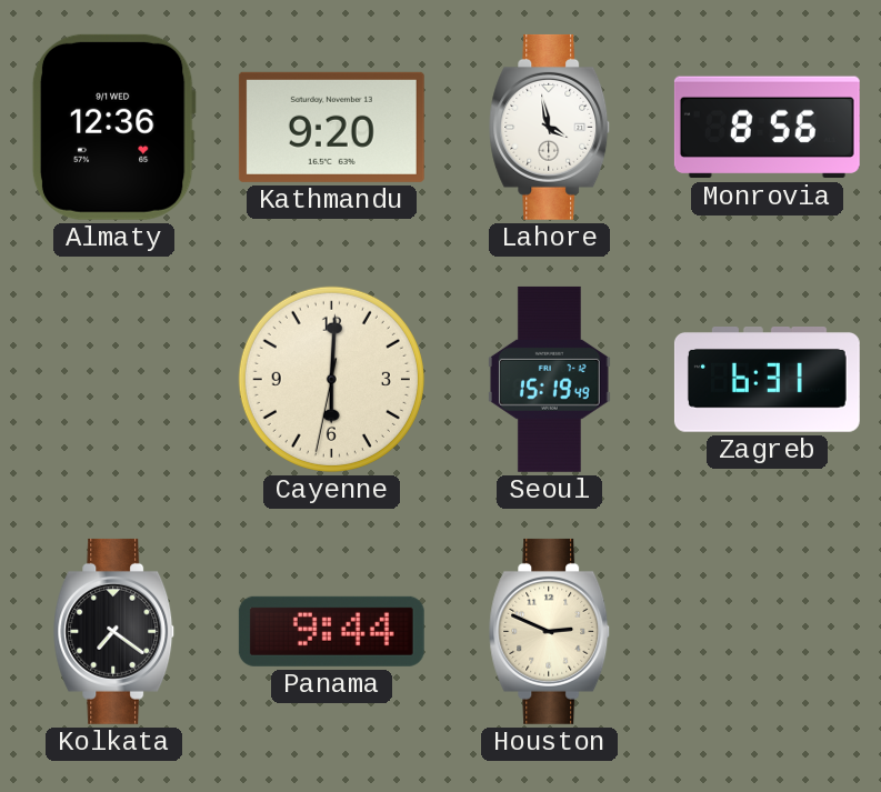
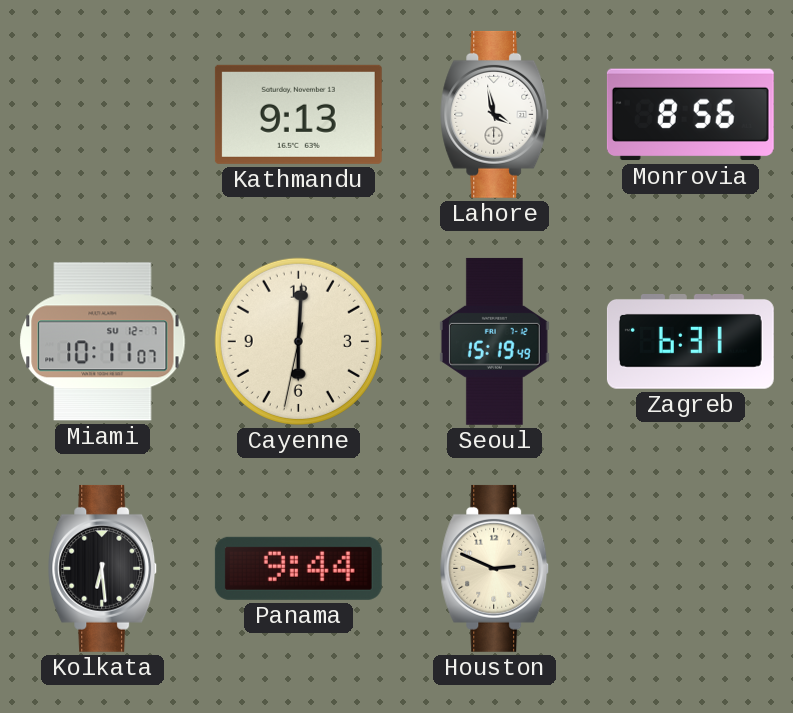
Almaty: 12:36 -> none (113, 127)
Kathmandu: 9:20 -> 9:13 (298, 114)
Miami: none -> 10:11 (103, 342)
Kolkata: 7:21 -> 6:29 (103, 568)
